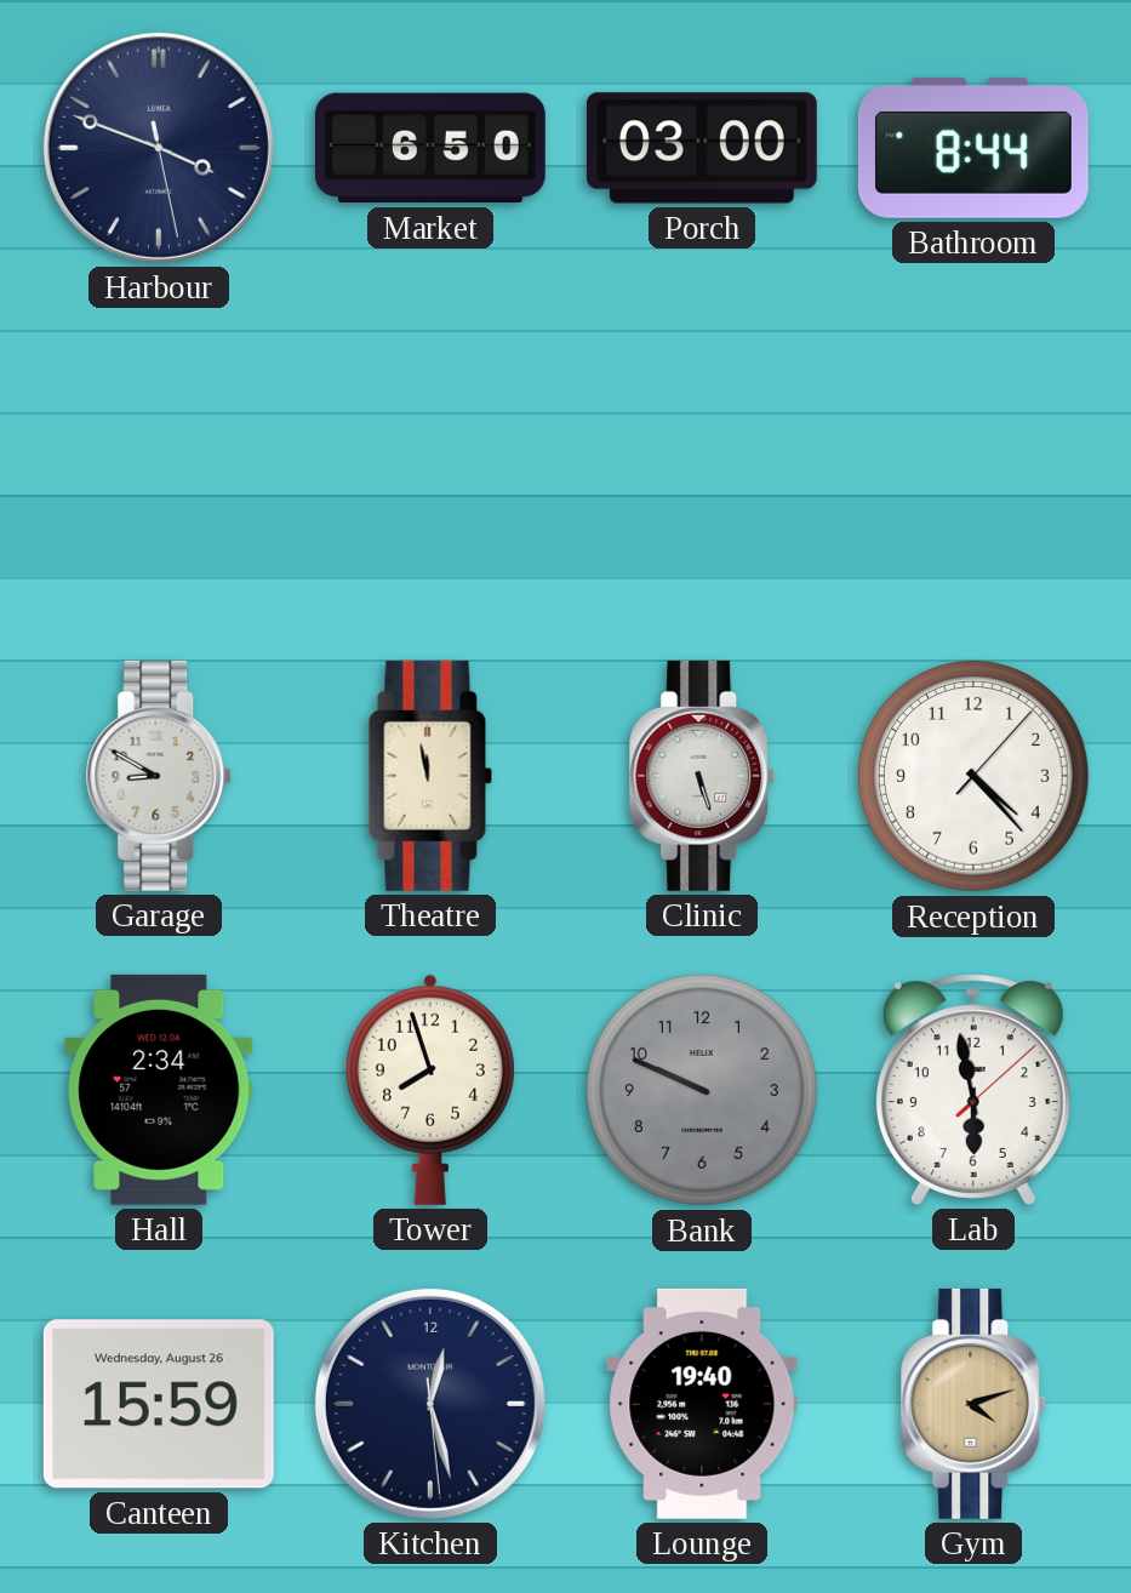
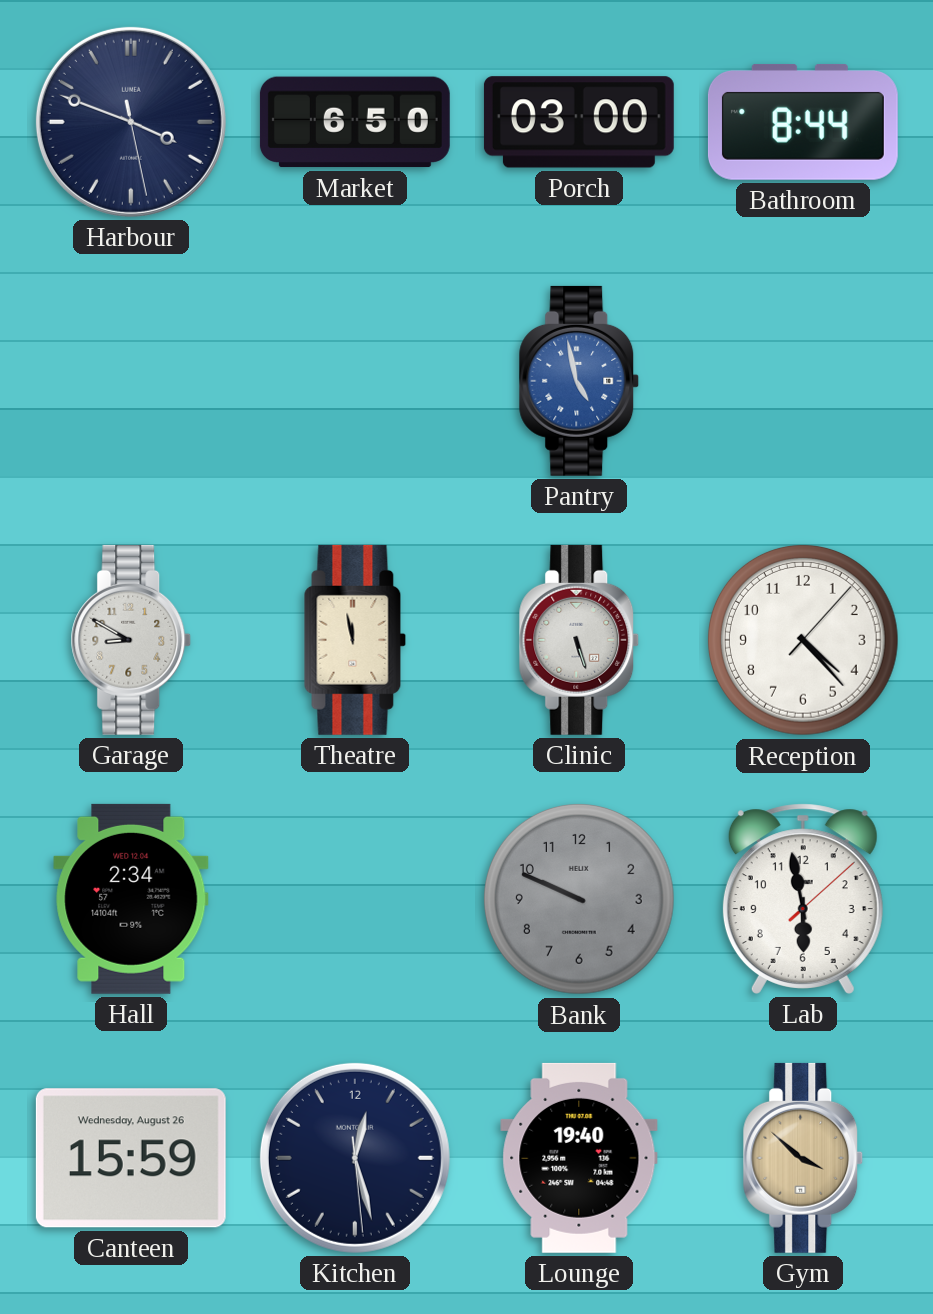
Pantry: none -> 4:58 (579, 381)
Tower: 7:57 -> none (430, 1090)
Gym: 4:12 -> 3:52 (803, 1158)
